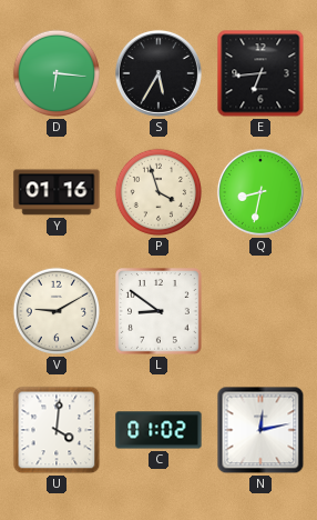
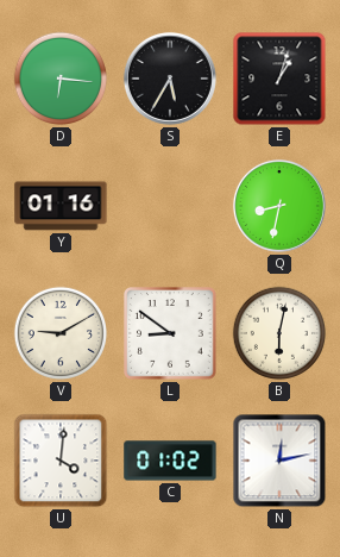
E: 6:44 -> 1:03 (279, 79)
P: 3:57 -> none (158, 192)
B: none -> 6:02 (279, 333)
